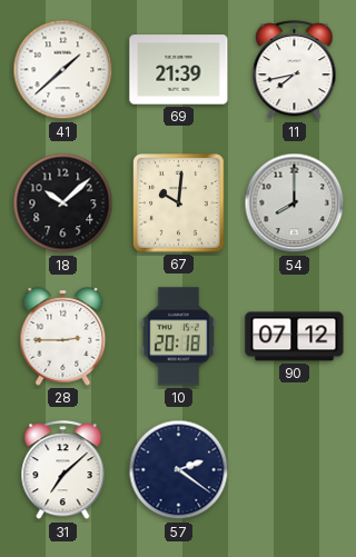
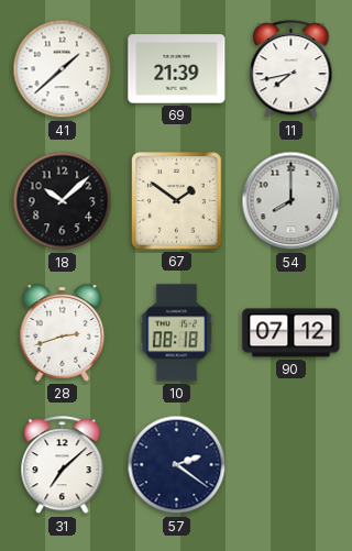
67: 10:01 -> 1:51 (177, 201)
28: 2:45 -> 2:42 (63, 333)
10: 20:18 -> 08:18 (176, 333)
